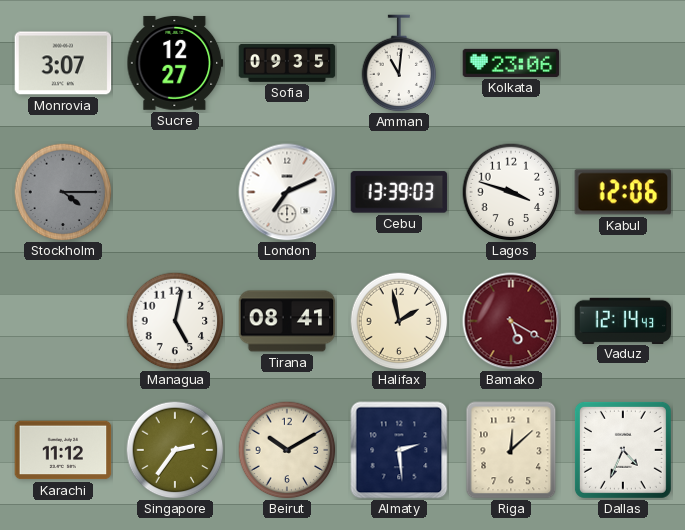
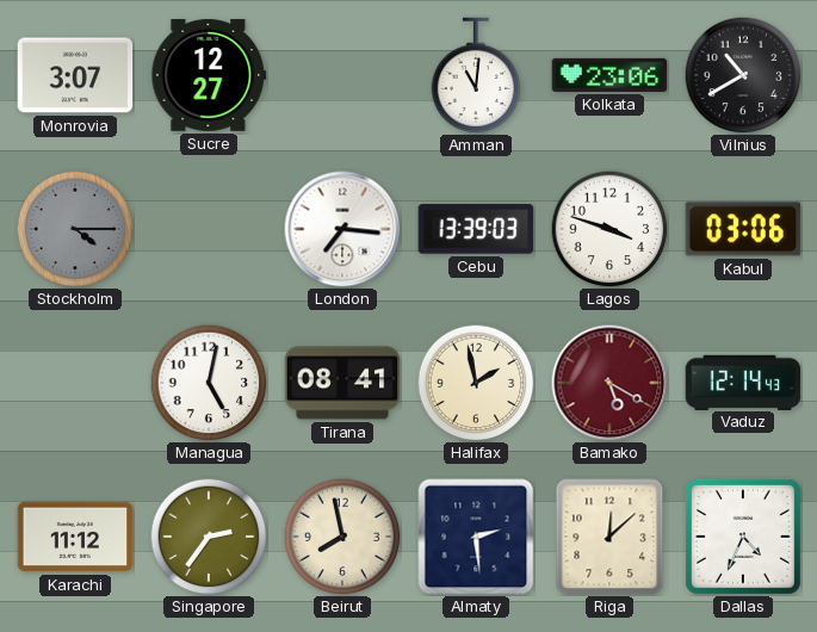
Sofia: 09:35 -> none (287, 64)
Vilnius: none -> 10:40 (743, 75)
London: 7:11 -> 7:16 (342, 229)
Kabul: 12:06 -> 03:06 (743, 229)
Beirut: 10:10 -> 7:58 (342, 537)
